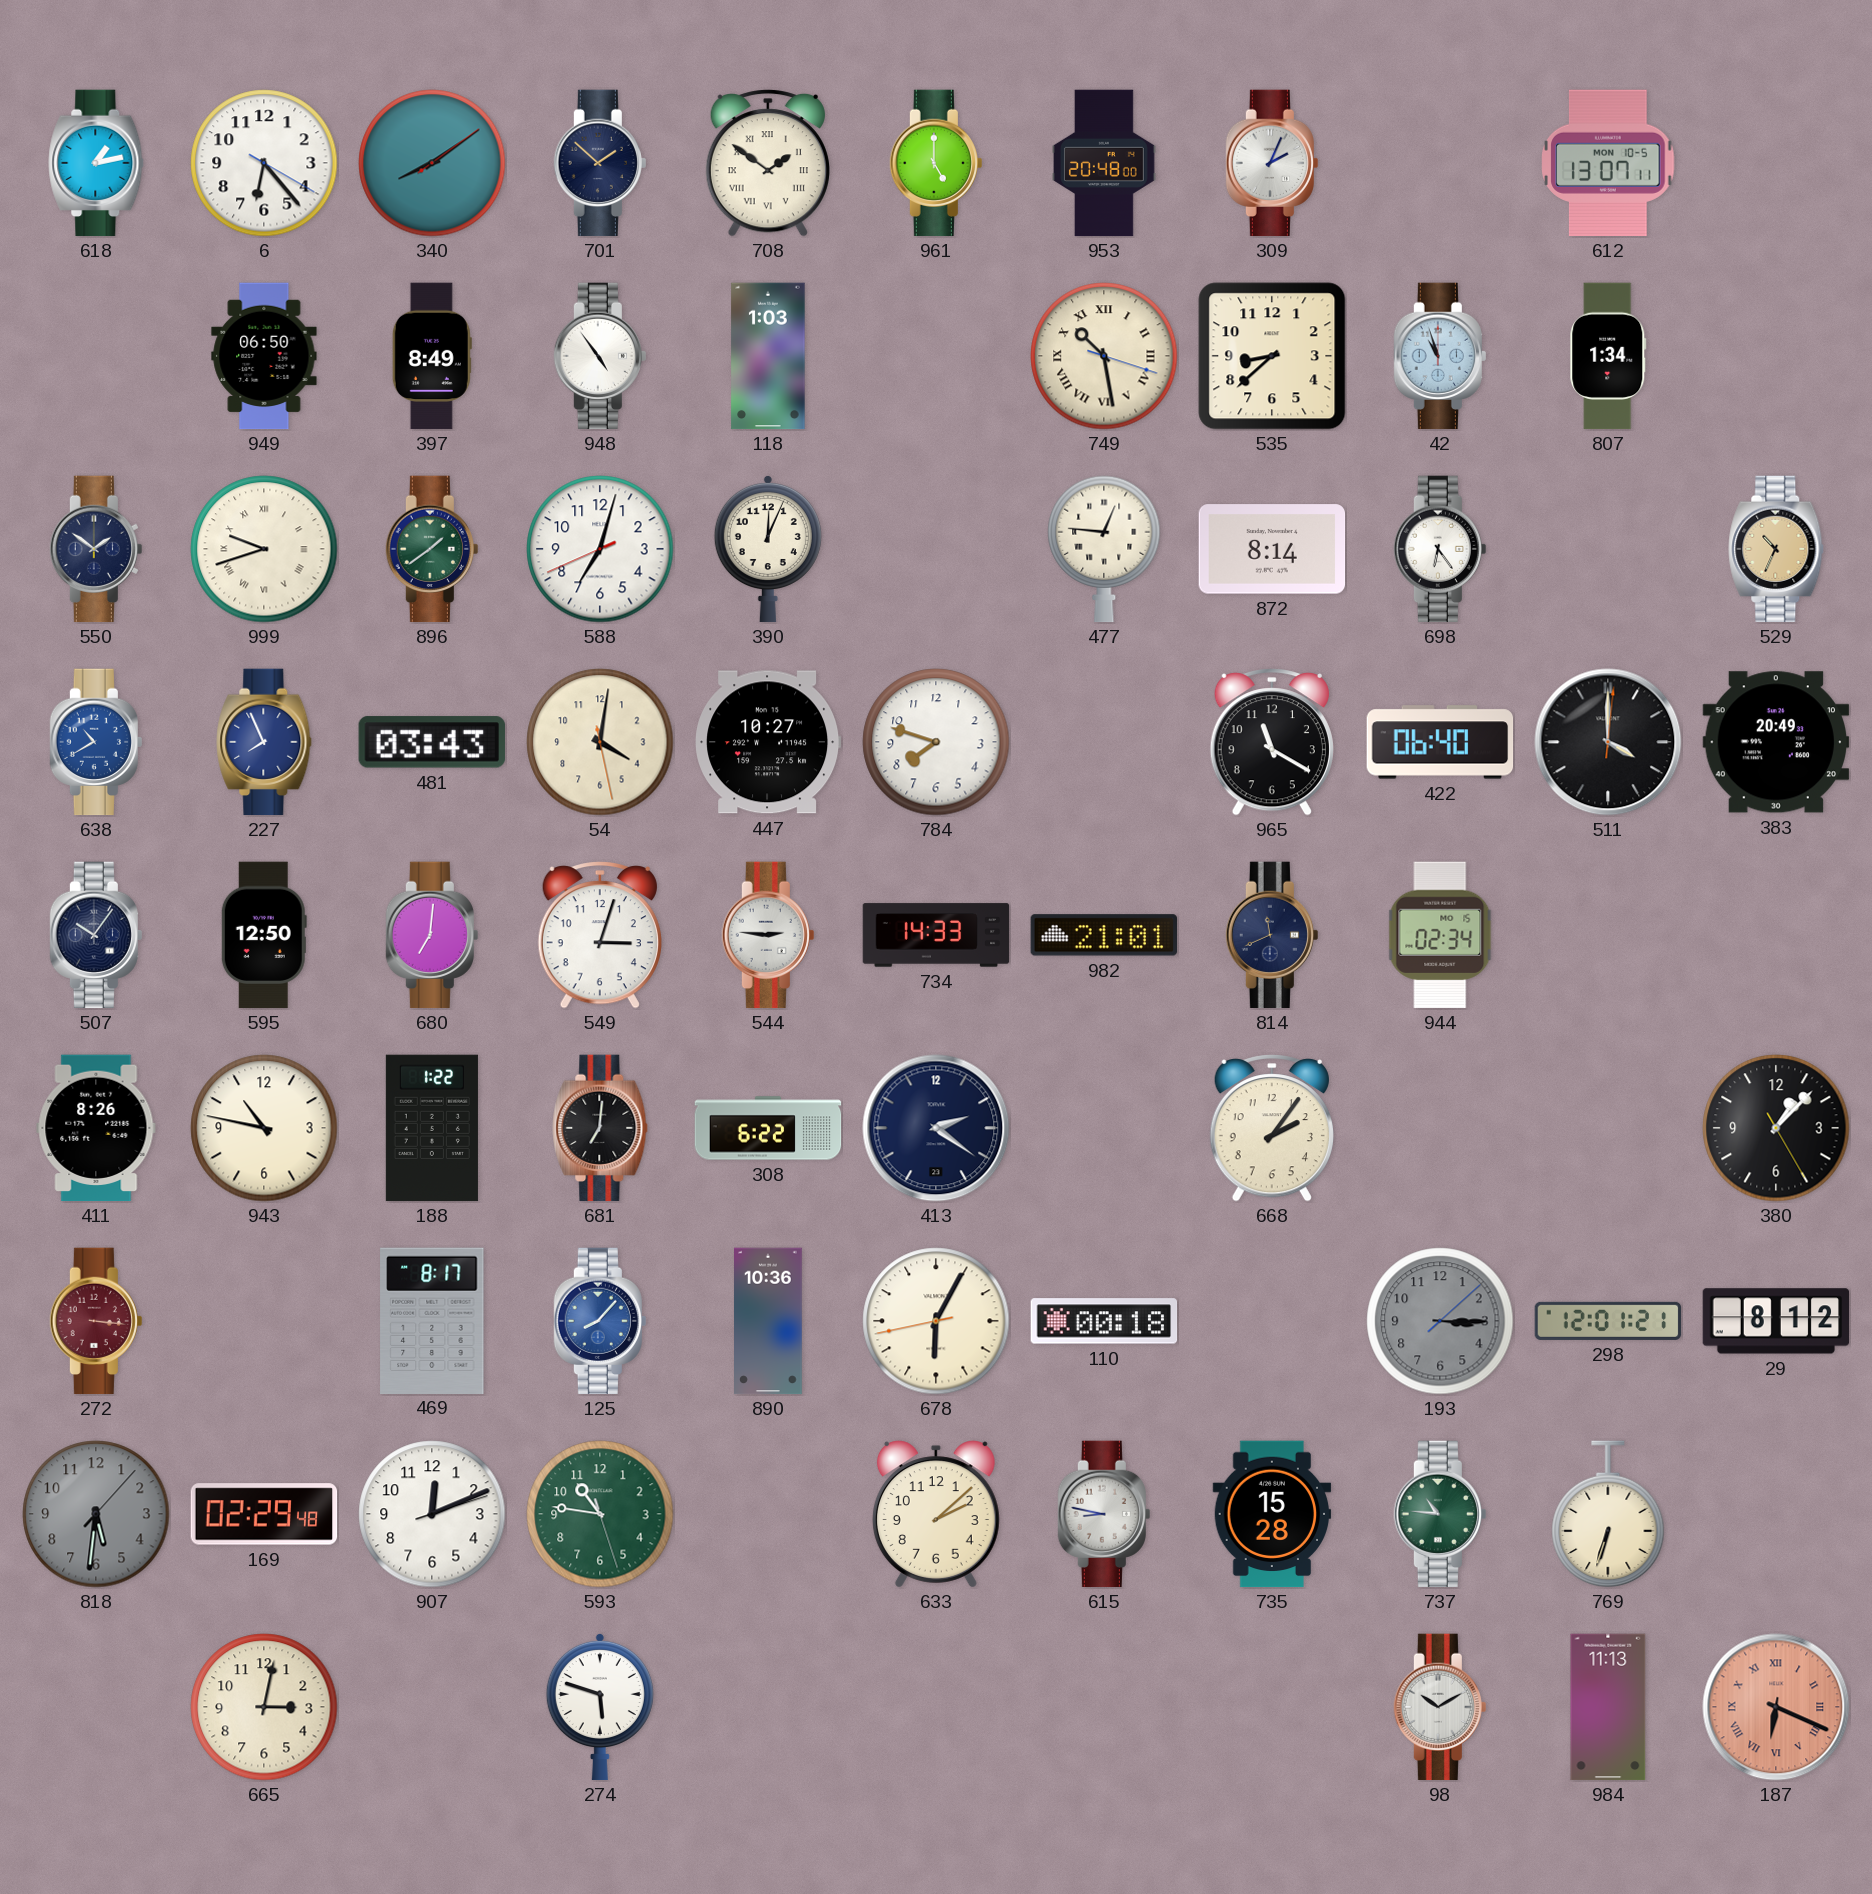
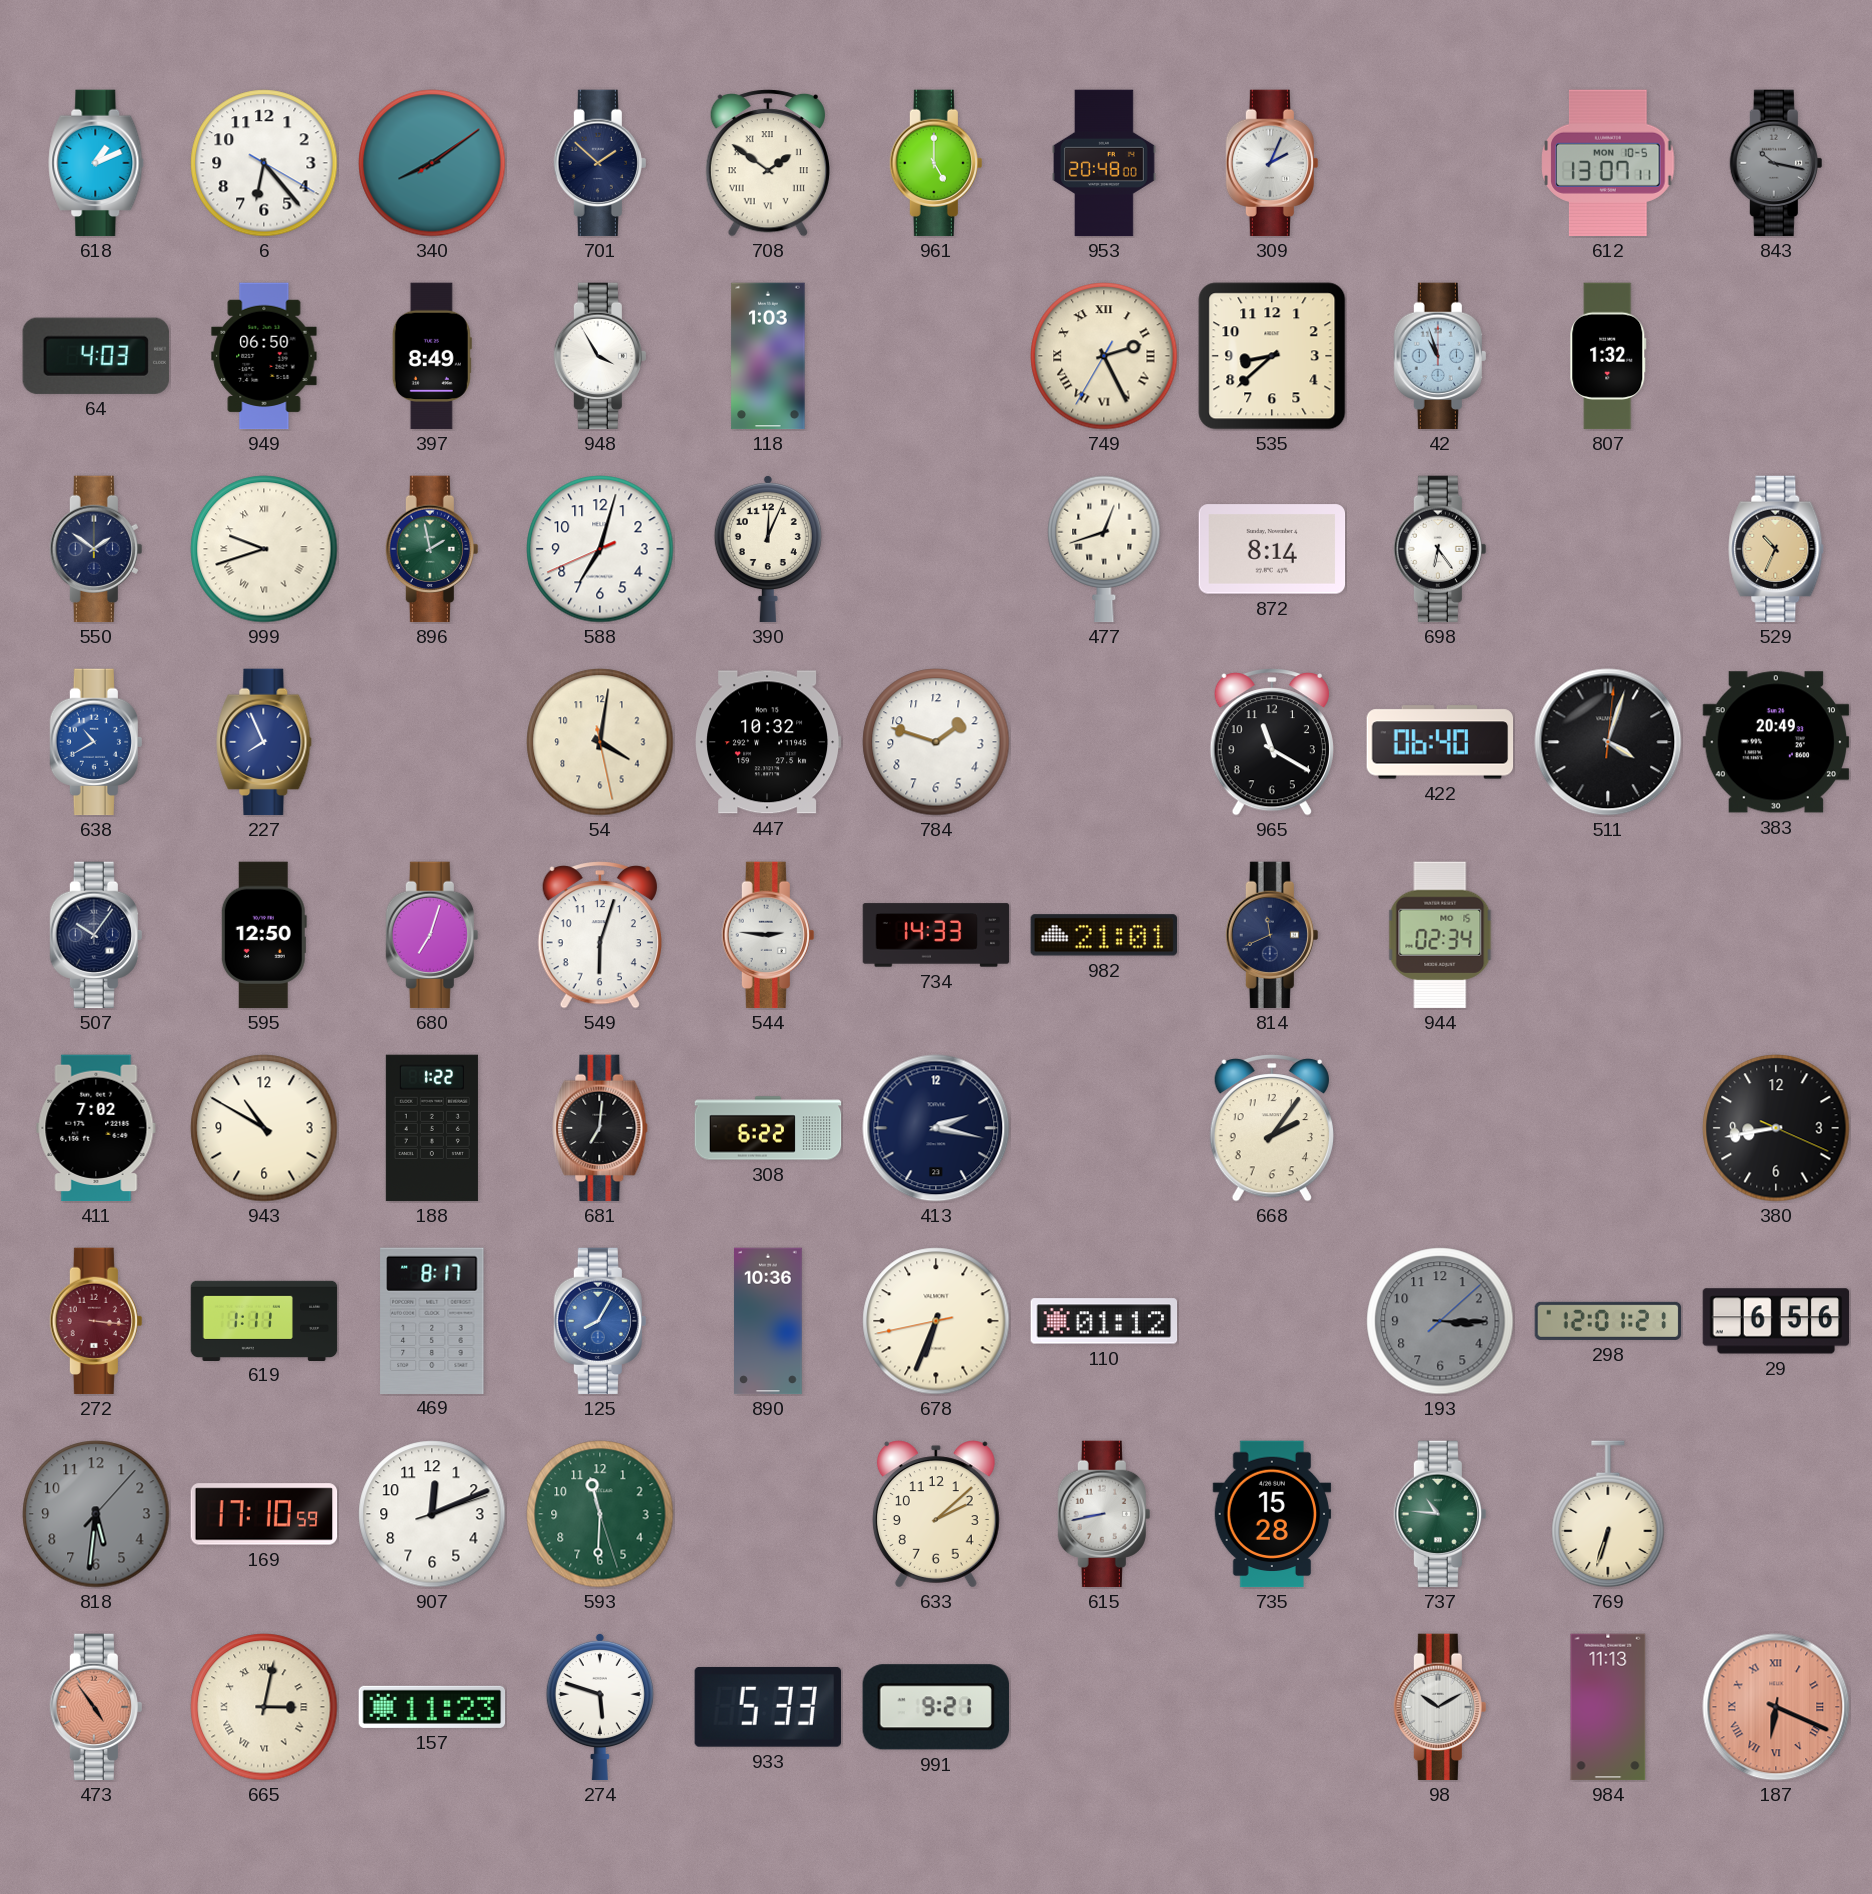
618: 1:13 -> 1:11 (96, 163)
843: none -> 10:17 (1776, 163)
64: none -> 4:03 (96, 356)
948: 4:54 -> 3:55 (600, 356)
749: 10:28 -> 2:25 (1104, 356)
807: 1:34 -> 1:32 (1608, 356)
896: 1:39 -> 1:58 (432, 549)
477: 12:46 -> 12:42 (1104, 549)
481: 03:43 -> none (432, 742)
447: 10:27 -> 10:32 (768, 742)
784: 7:48 -> 1:48 (936, 742)
511: 4:00 -> 4:03 (1608, 742)
680: 7:01 -> 7:03 (432, 935)
549: 3:03 -> 6:03 (600, 935)
411: 8:26 -> 7:02 (96, 1128)
943: 10:47 -> 10:50 (264, 1128)
413: 2:21 -> 2:17 (936, 1128)
380: 1:07 -> 8:43 (1776, 1128)
619: none -> 1:11 (264, 1320)
125: 8:07 -> 8:05 (600, 1321)
678: 6:04 -> 6:33 (936, 1321)
110: 00:18 -> 01:12 (1104, 1321)
29: 8:12 -> 6:56 (1776, 1321)
169: 02:29 -> 17:10 (264, 1514)
593: 10:46 -> 11:30 (600, 1514)
615: 8:47 -> 8:43 (1104, 1514)
473: none -> 4:54 (96, 1707)
665 numerals: Arabic -> Roman (264, 1707)
157: none -> 11:23 (432, 1707)
933: none -> 5:33 (768, 1707)
991: none -> 9:21 (936, 1707)
